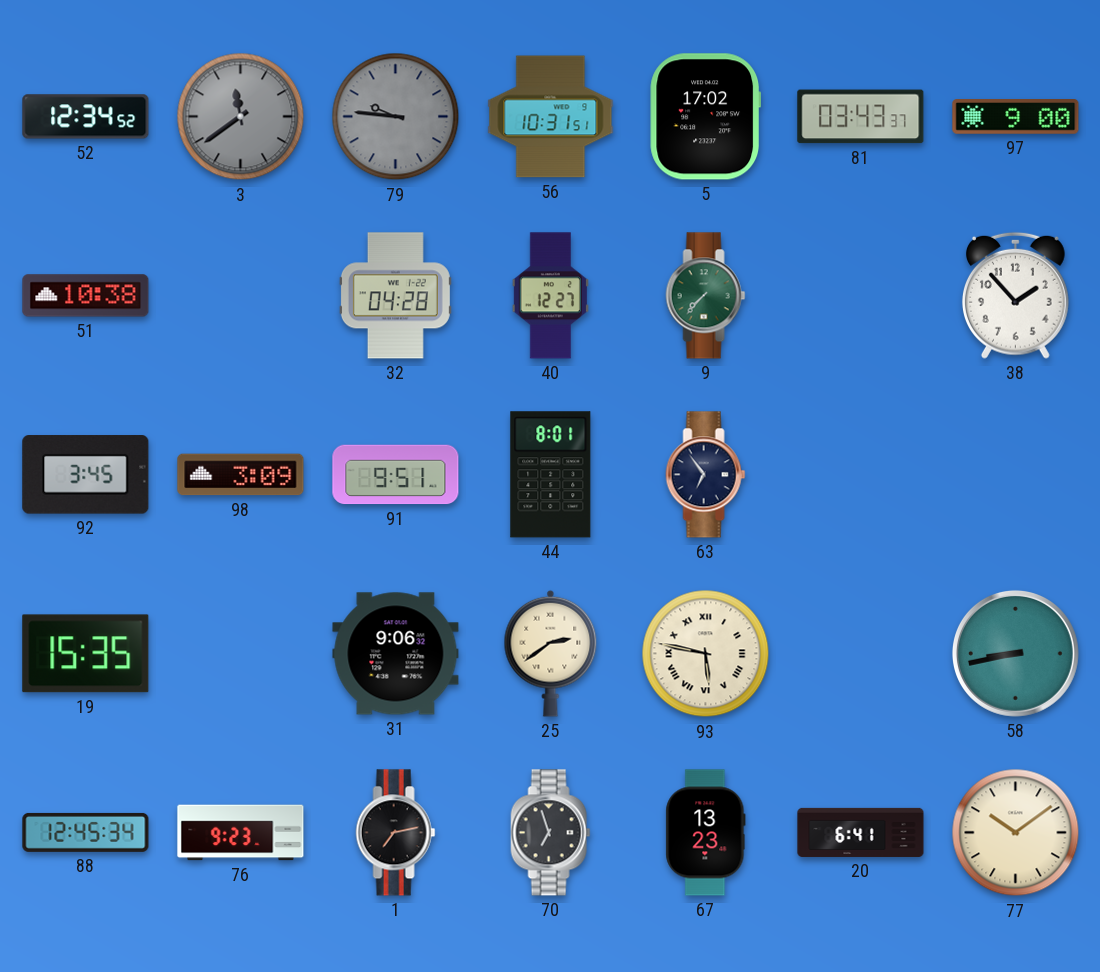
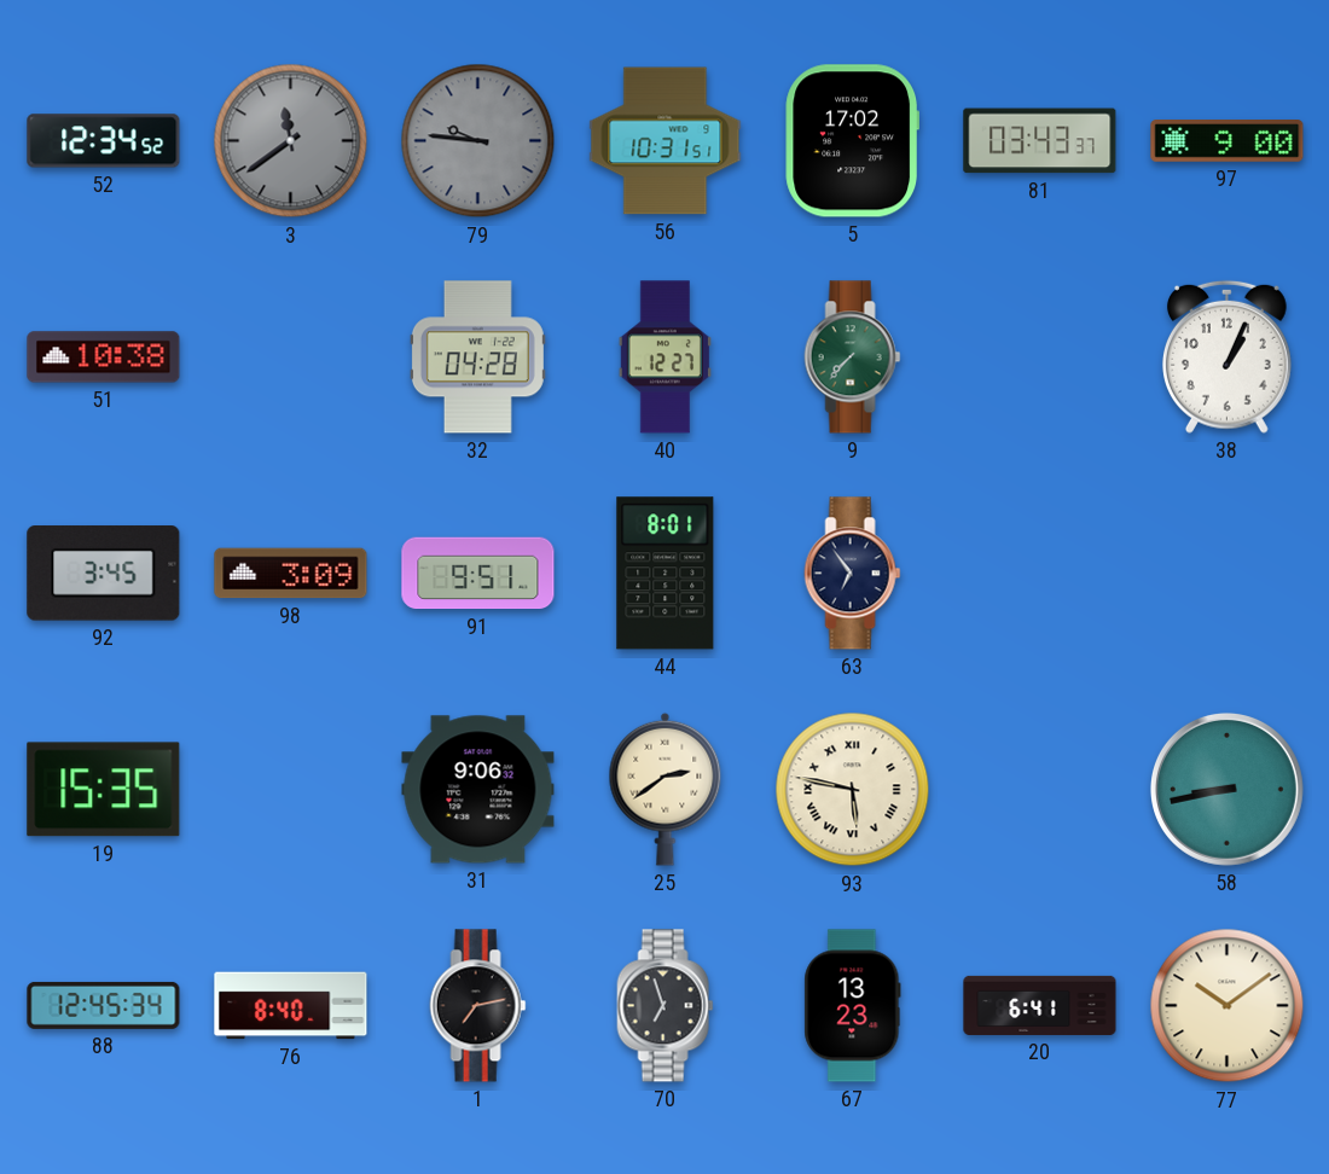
38: 1:53 -> 1:04 (1226, 356)
76: 9:23 -> 8:40 (291, 1006)
